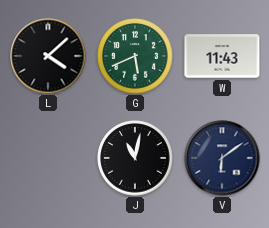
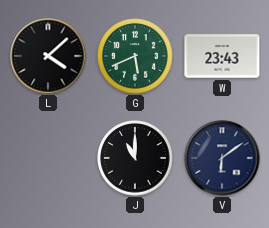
W: 11:43 -> 23:43 (222, 56)
J: 11:02 -> 11:00 (135, 158)
